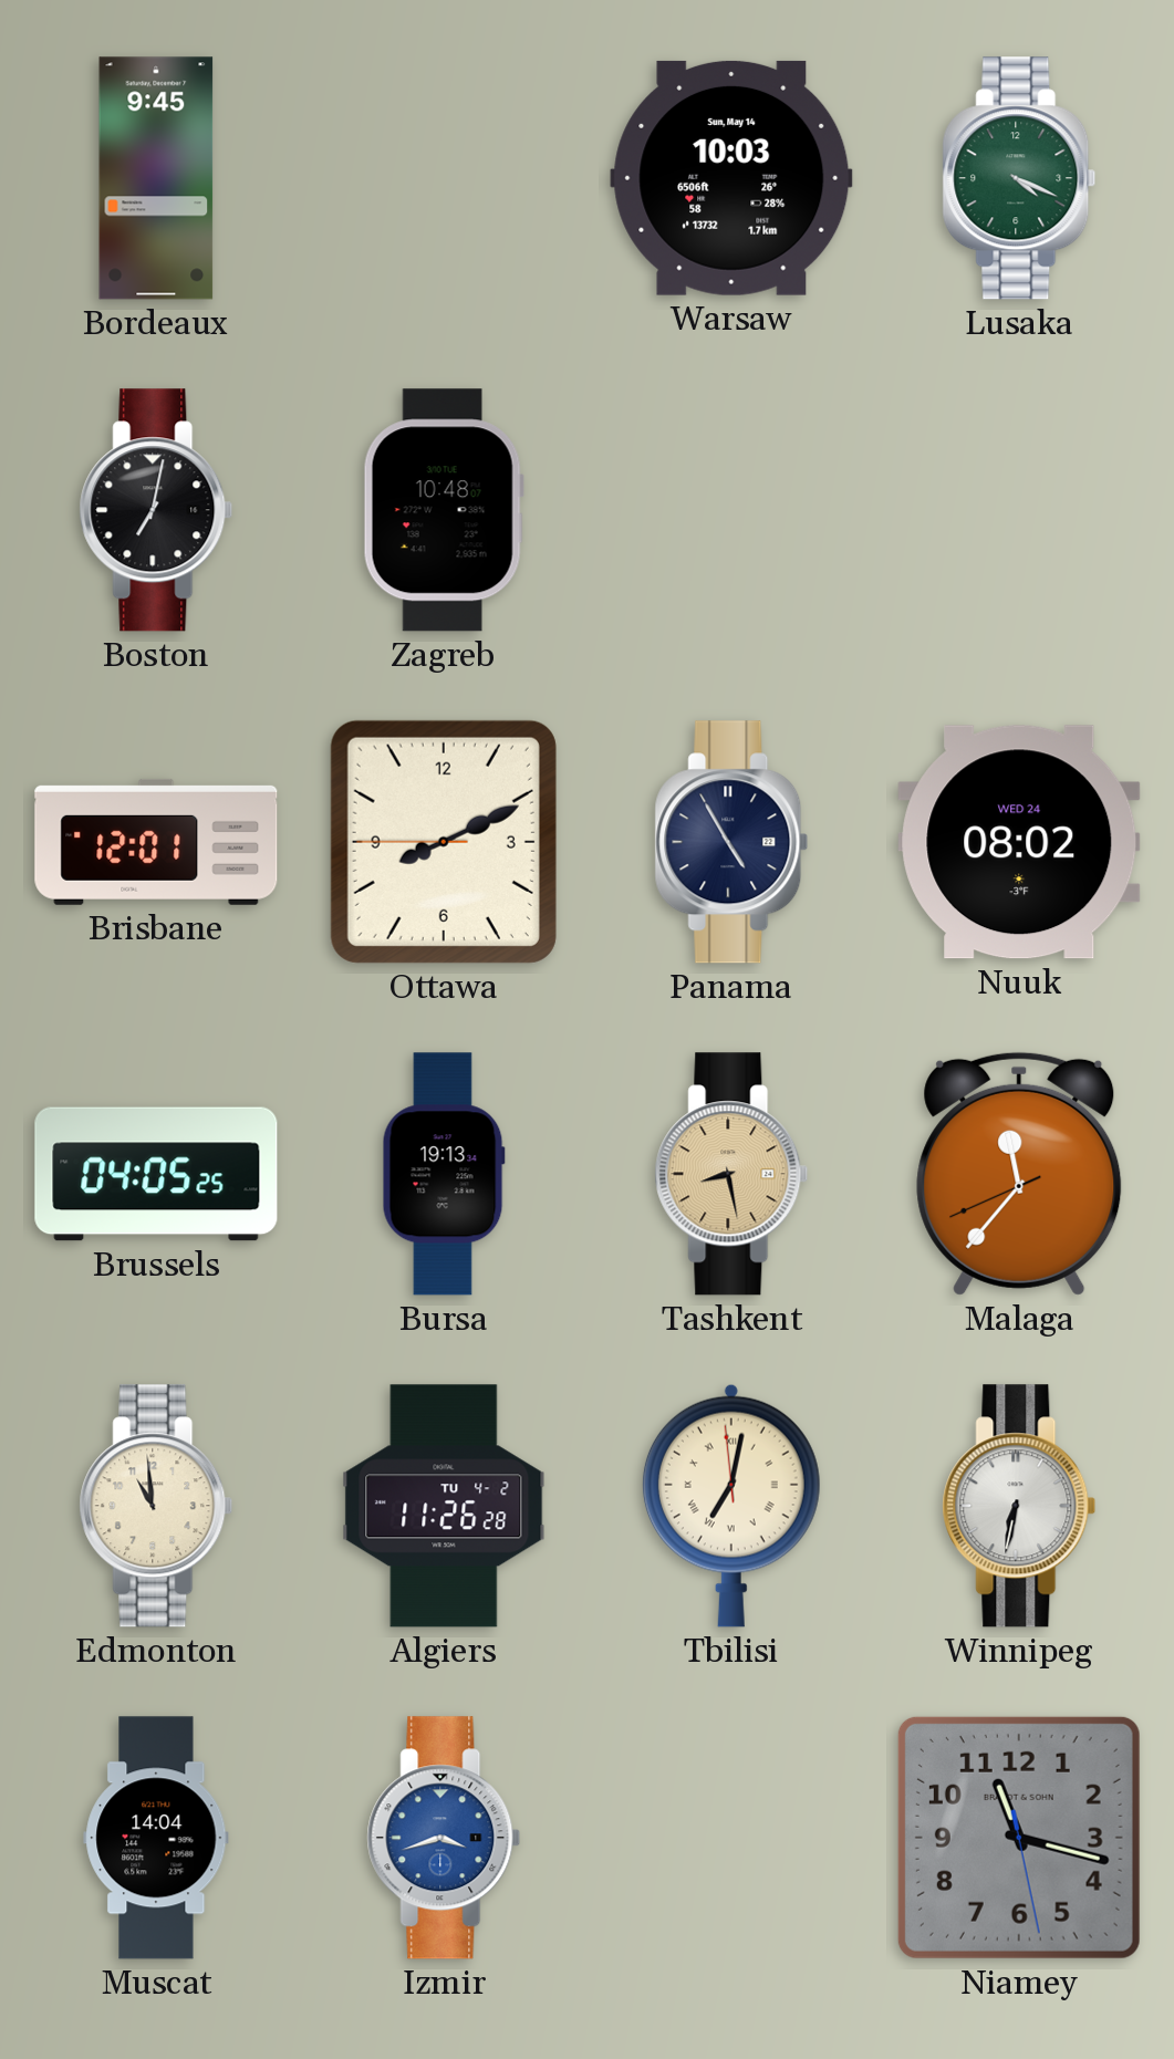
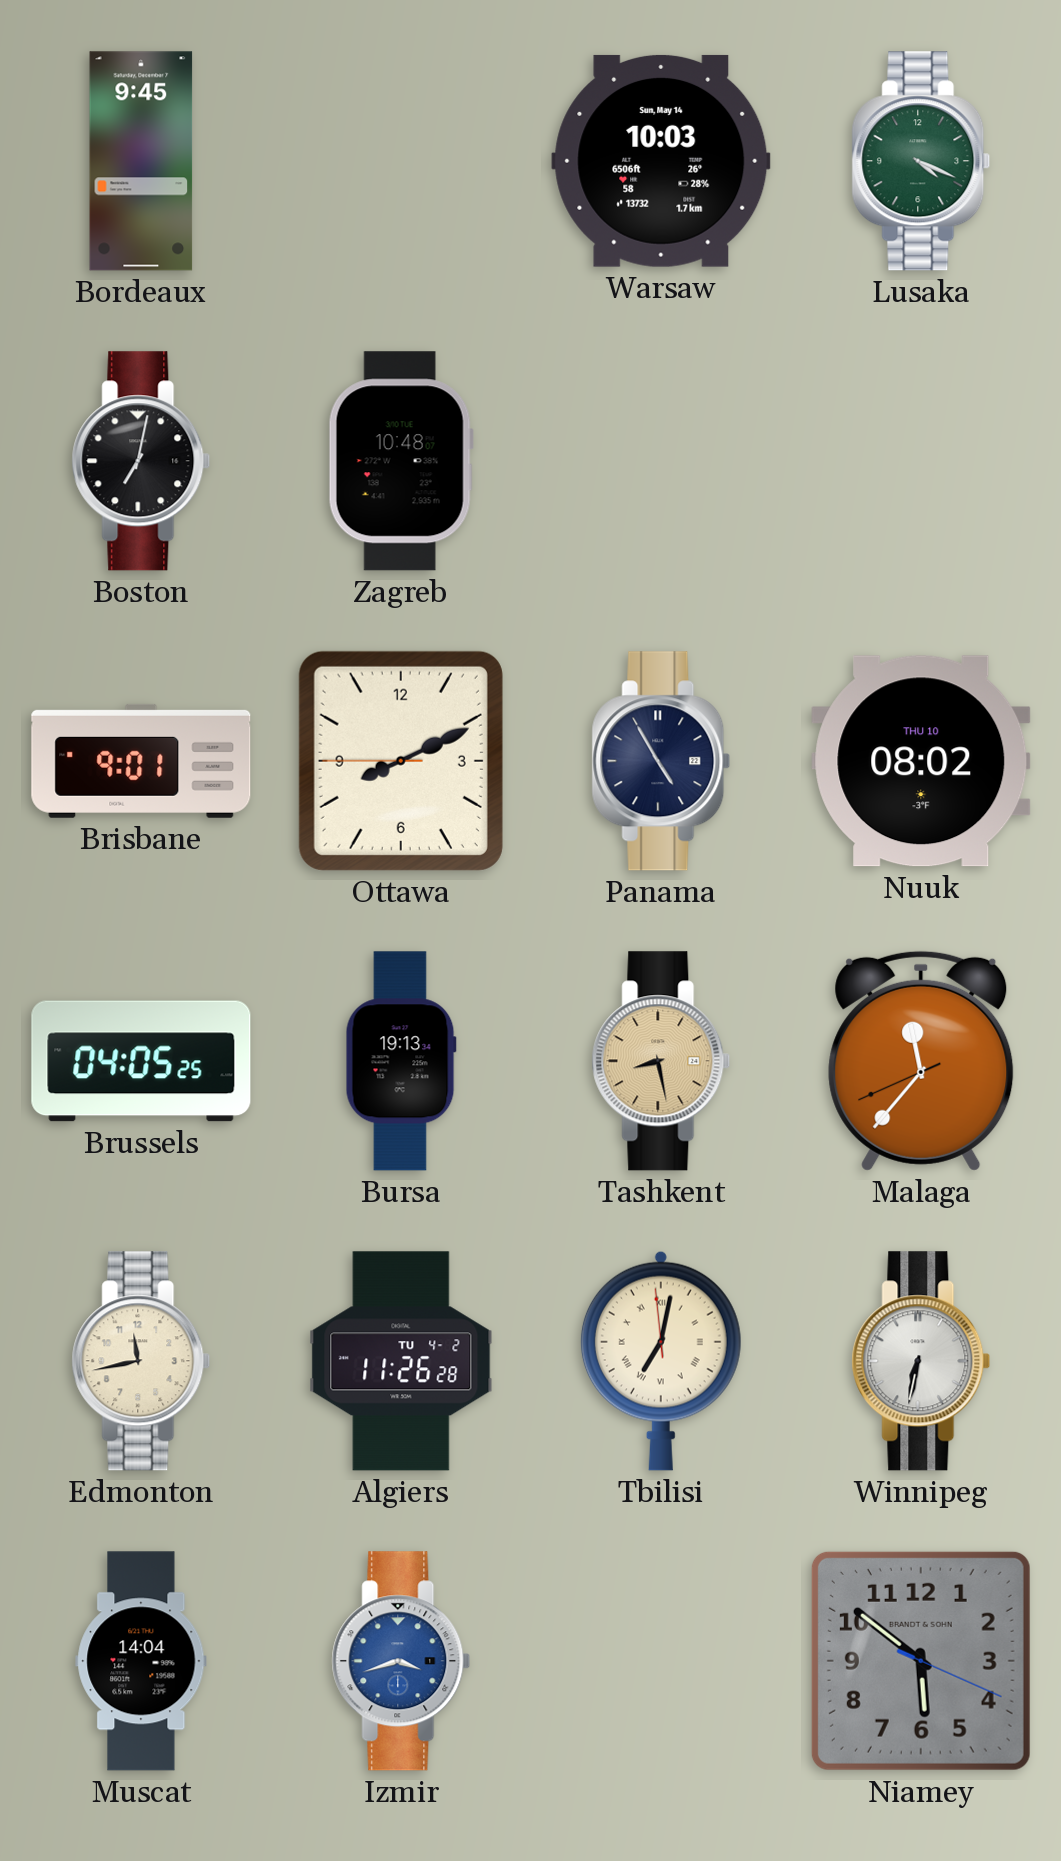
Brisbane: 12:01 -> 9:01 (141, 761)
Nuuk date: WED 24 -> THU 10 (921, 761)
Edmonton: 10:59 -> 11:43 (141, 1361)
Niamey: 11:17 -> 5:51 (921, 1661)
